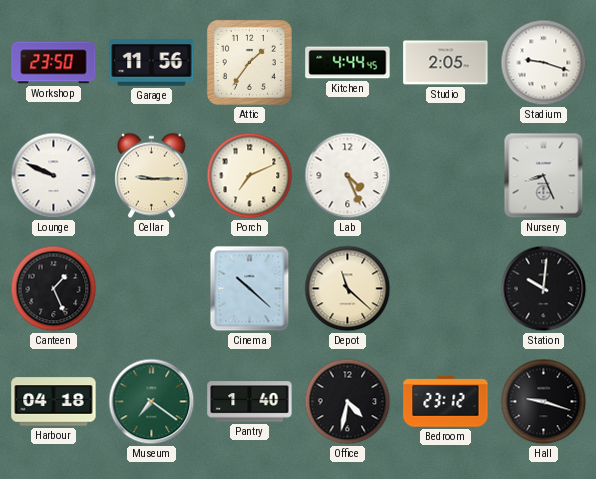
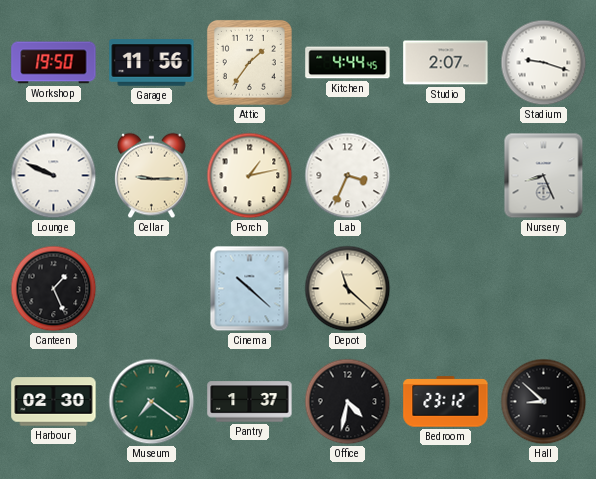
Workshop: 23:50 -> 19:50 (54, 63)
Studio: 2:05 -> 2:07 (446, 63)
Porch: 7:11 -> 1:13 (250, 176)
Lab: 4:26 -> 3:34 (348, 176)
Station: 10:01 -> none (544, 289)
Harbour: 04:18 -> 02:30 (54, 402)
Pantry: 1:40 -> 1:37 (250, 402)
Hall: 9:18 -> 8:52 (544, 402)
